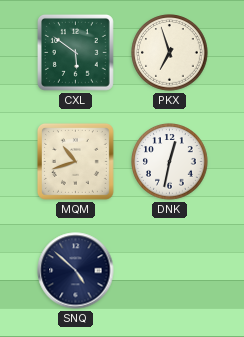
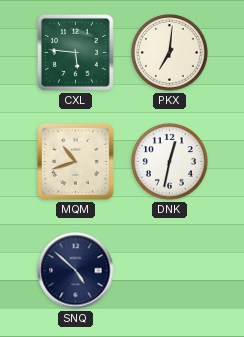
CXL: 5:51 -> 5:46 (75, 52)
PKX: 6:57 -> 7:01 (170, 53)
